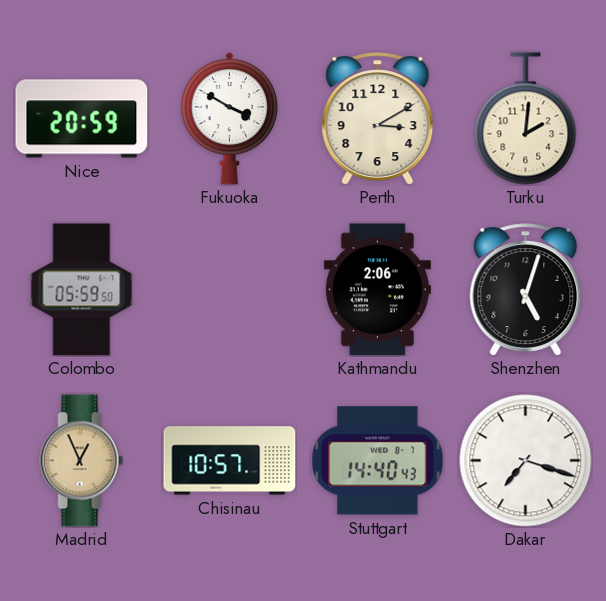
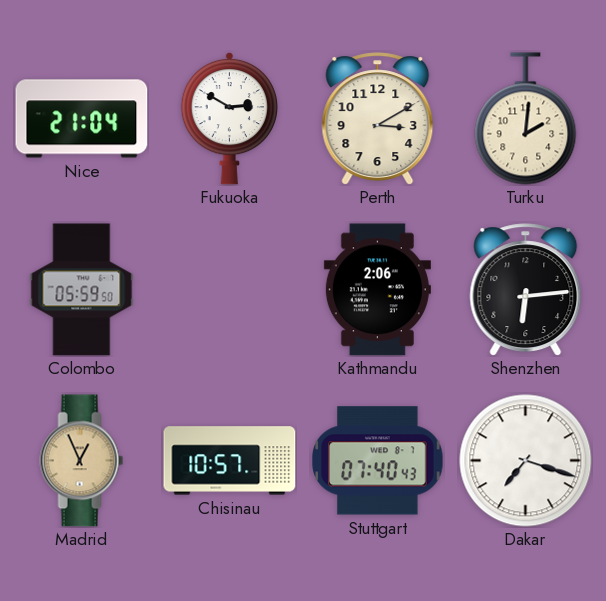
Nice: 20:59 -> 21:04 (82, 119)
Fukuoka: 3:50 -> 2:50 (229, 118)
Shenzhen: 5:03 -> 6:14 (526, 289)
Stuttgart: 14:40 -> 07:40 (378, 461)
